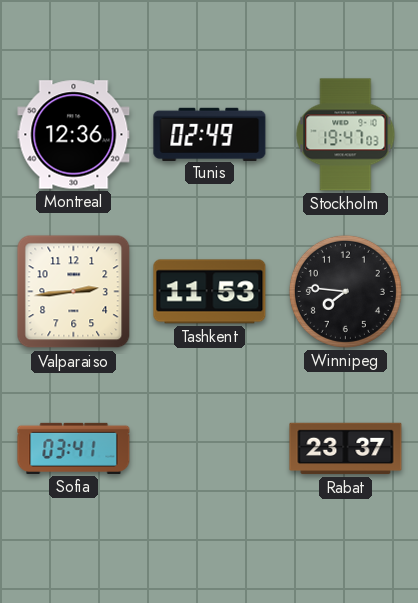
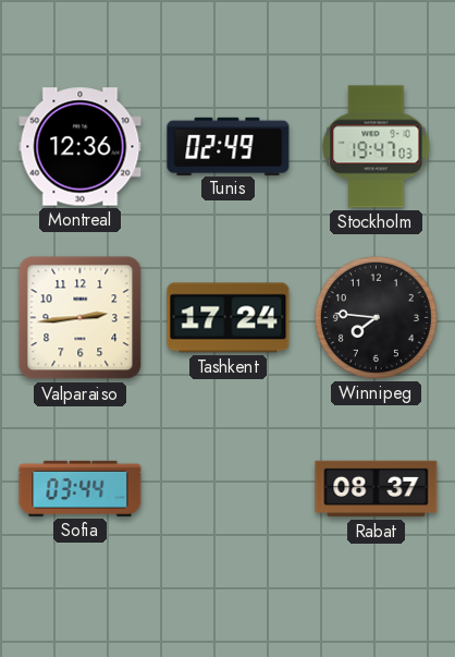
Tashkent: 11:53 -> 17:24 (229, 318)
Sofia: 03:41 -> 03:44 (81, 488)
Rabat: 23:37 -> 08:37 (377, 489)
